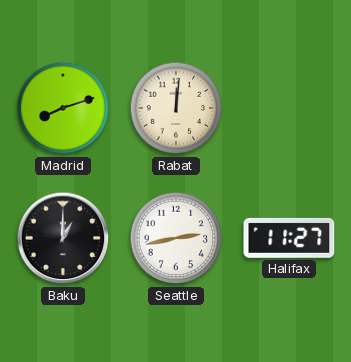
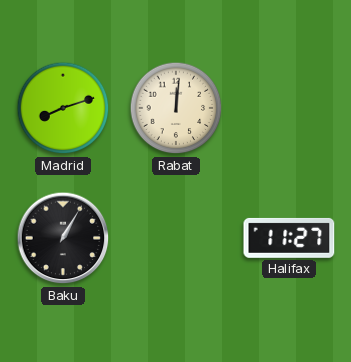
Baku: 1:00 -> 1:05 (63, 238)
Seattle: 2:43 -> none (176, 238)
